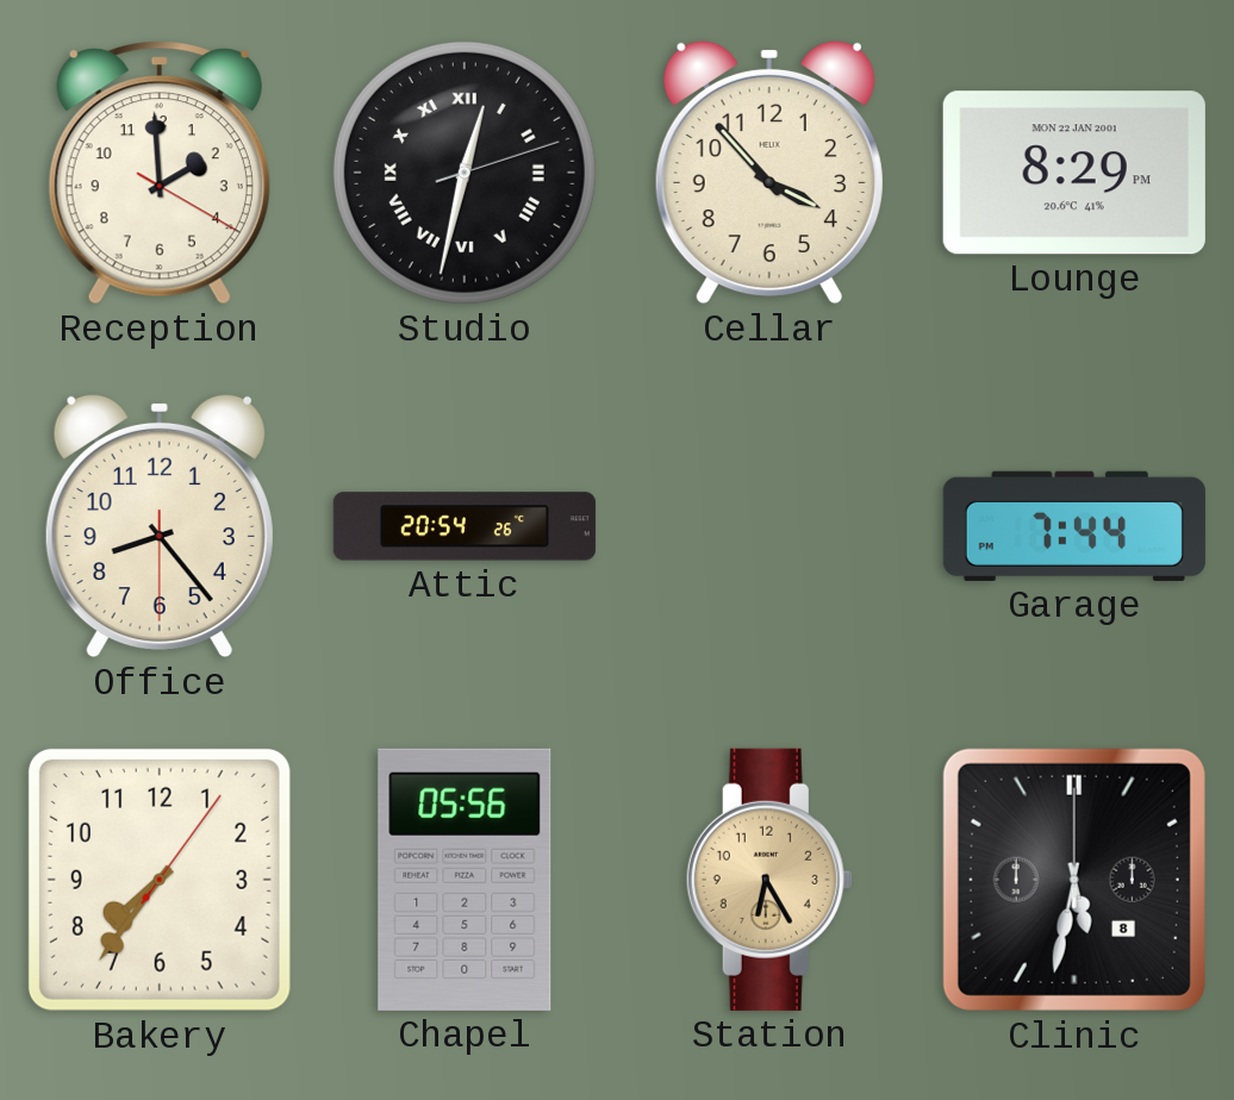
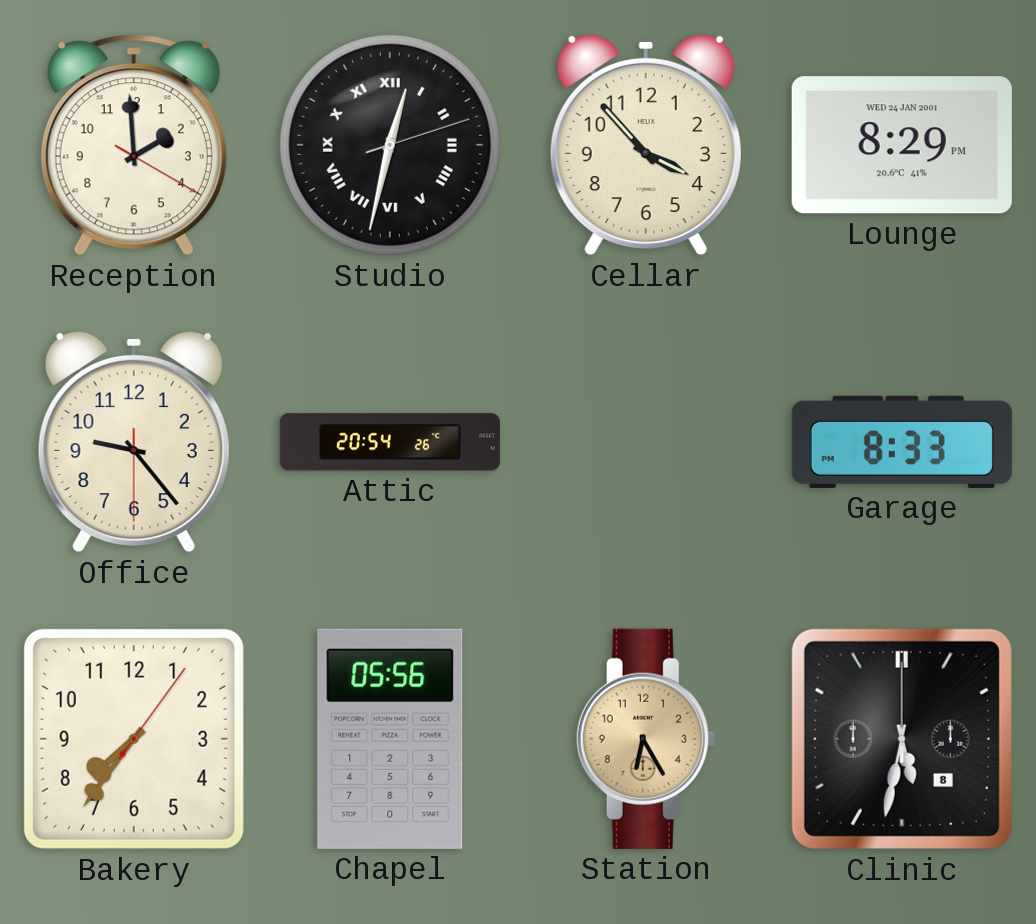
Lounge date: MON 22 JAN 2001 -> WED 24 JAN 2001 (902, 145)
Office: 8:23 -> 9:23 (134, 442)
Garage: 7:44 -> 8:33 (902, 442)
